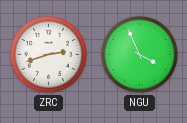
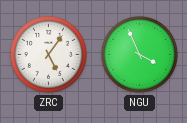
ZRC: 2:42 -> 5:06 (48, 54)
